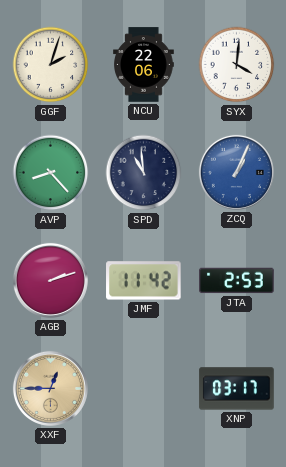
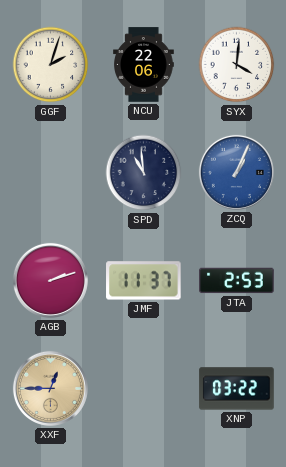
AVP: 8:23 -> none (51, 173)
JMF: 11:42 -> 11:37 (144, 281)
XNP: 03:17 -> 03:22 (237, 389)
